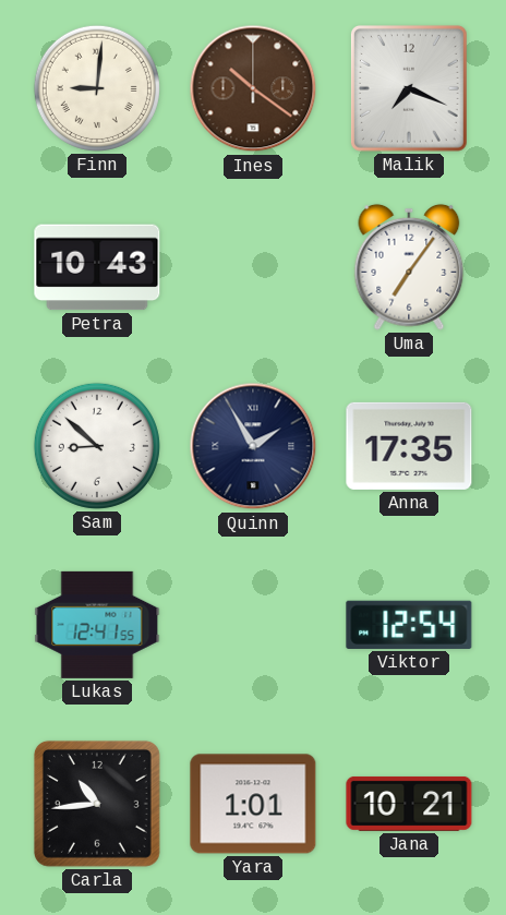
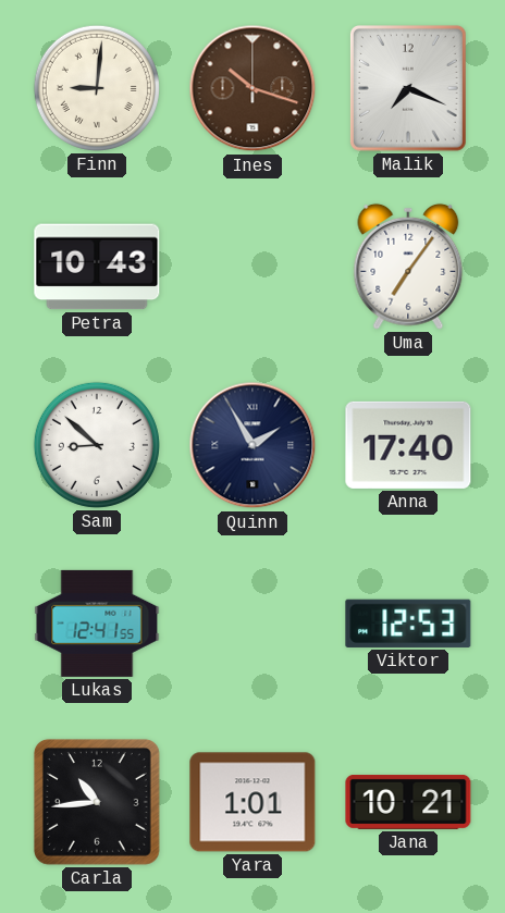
Ines: 10:21 -> 10:18 (253, 88)
Anna: 17:35 -> 17:40 (408, 445)
Viktor: 12:54 -> 12:53 (408, 624)
